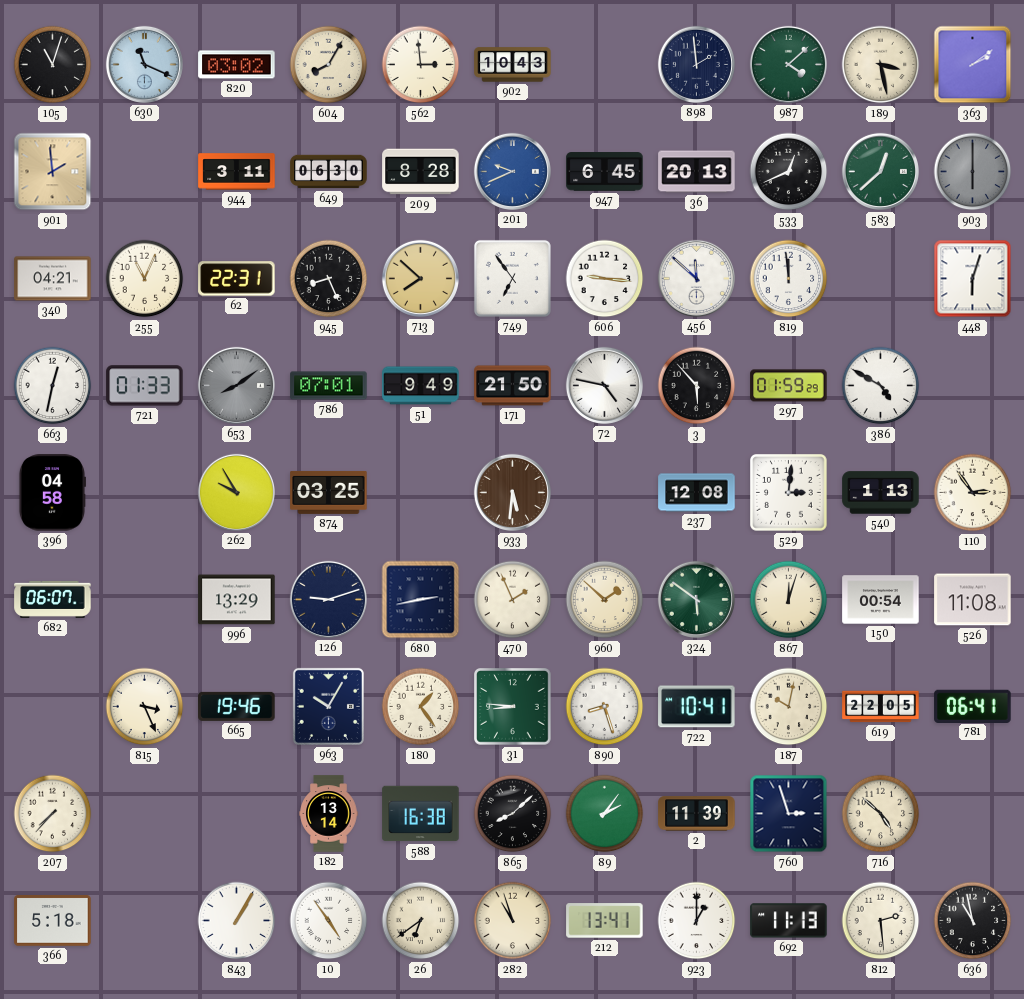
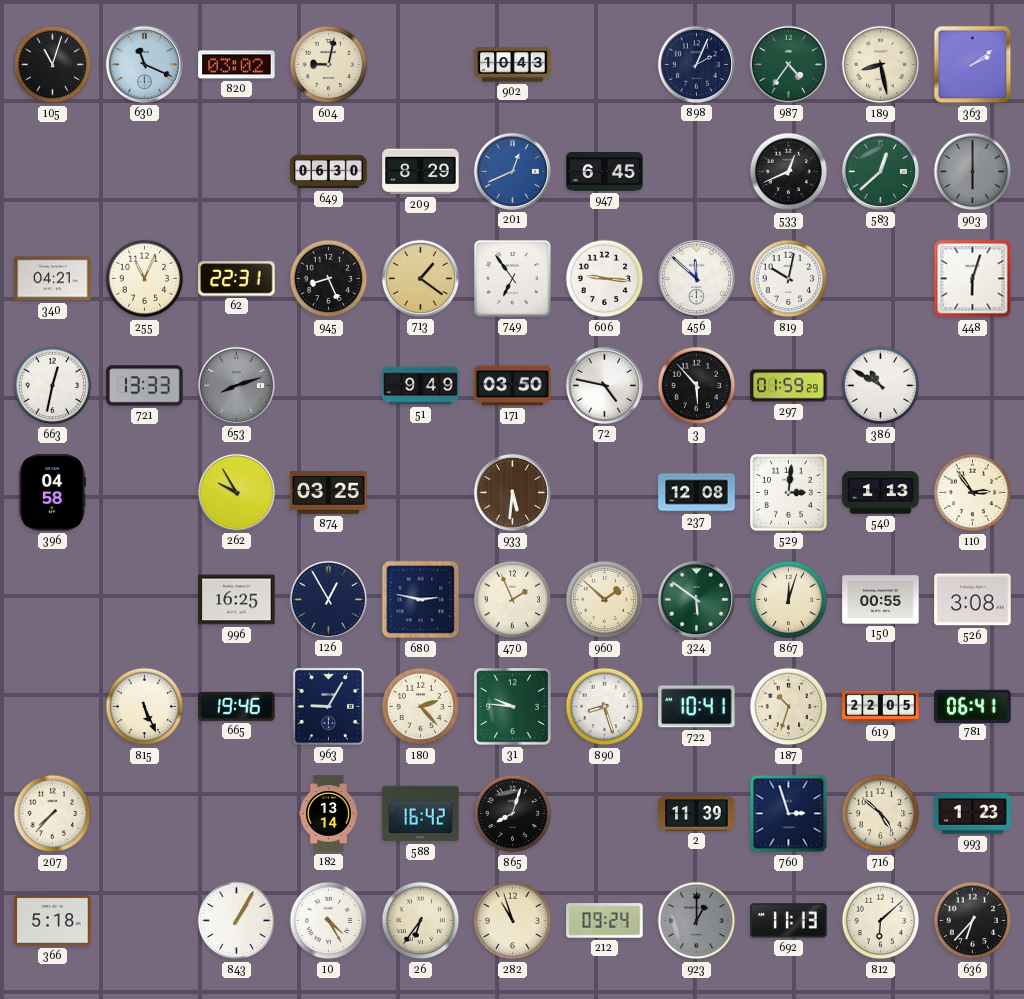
604: 8:05 -> 9:02 (329, 65)
562: 2:59 -> none (421, 65)
898: 1:59 -> 2:04 (696, 64)
987: 4:08 -> 4:36 (788, 64)
189: 3:28 -> 8:28 (881, 65)
901: 1:59 -> none (53, 172)
944: 3:11 -> none (237, 172)
209: 8:28 -> 8:29 (421, 172)
201: 9:41 -> 12:41 (512, 171)
36: 20:13 -> none (697, 172)
713: 7:52 -> 1:21 (420, 278)
819: 11:59 -> 10:02 (789, 279)
721: 01:33 -> 13:33 (145, 386)
653: 8:09 -> 8:12 (236, 385)
786: 07:01 -> none (329, 386)
171: 21:50 -> 03:50 (513, 386)
386: 4:50 -> 10:50 (881, 386)
682: 06:07 -> none (53, 599)
996: 13:29 -> 16:25 (237, 600)
126: 9:12 -> 12:55 (328, 599)
680: 2:43 -> 2:47 (421, 600)
150: 00:54 -> 00:55 (881, 600)
526: 11:08 -> 3:08 (973, 600)
815: 3:26 -> 5:26 (145, 707)
963: 10:05 -> 9:05 (328, 706)
180: 1:24 -> 2:23 (421, 707)
31: 8:46 -> 9:46 (513, 707)
187: 10:02 -> 10:33 (789, 707)
588: 16:38 -> 16:42 (421, 814)
865: 8:08 -> 8:03 (513, 814)
89: 2:06 -> none (605, 814)
993: none -> 1:23 (973, 814)
10: 4:54 -> 4:25 (329, 921)
26: 6:39 -> 6:36 (421, 921)
212: 13:41 -> 09:24 (605, 921)
923 dial: white -> grey (697, 921)
812: 2:29 -> 6:08 (881, 921)
636: 10:58 -> 6:37 (973, 921)
